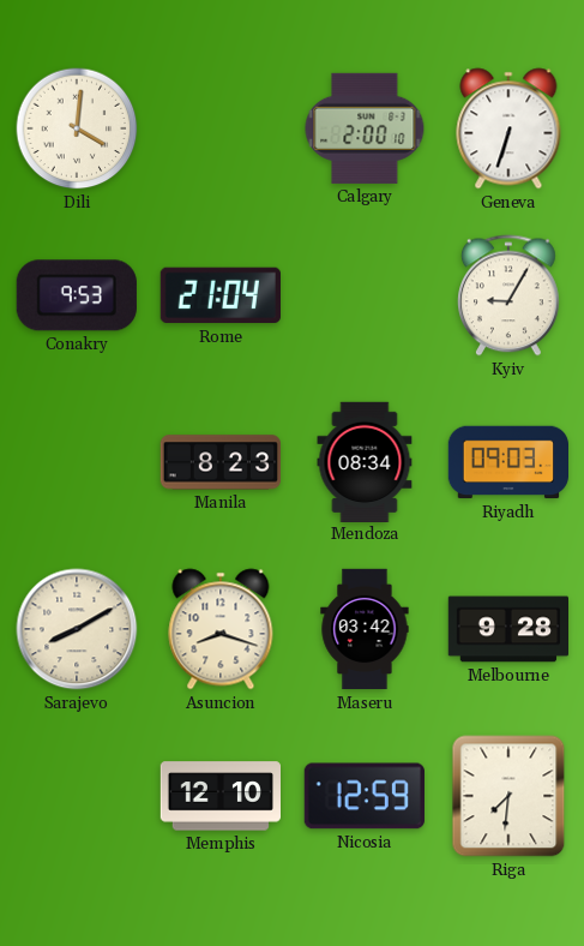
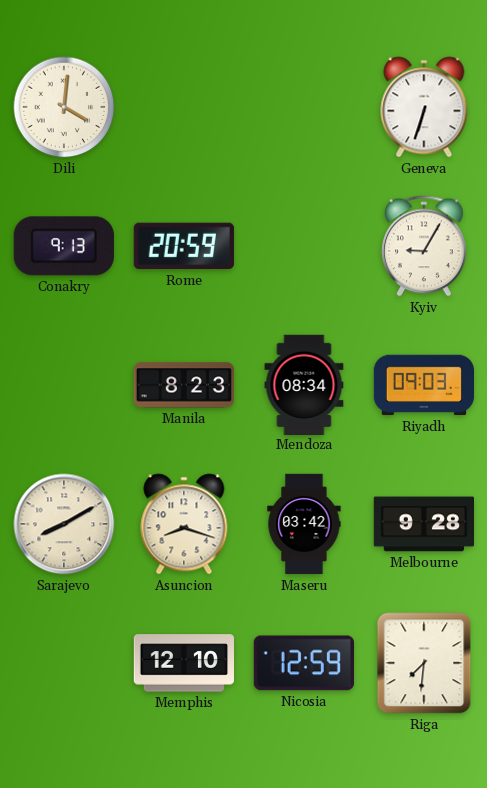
Calgary: 2:00 -> none (365, 128)
Conakry: 9:53 -> 9:13 (64, 246)
Rome: 21:04 -> 20:59 (184, 246)
